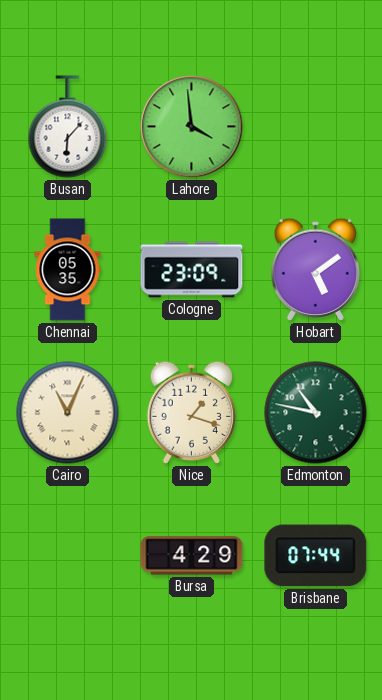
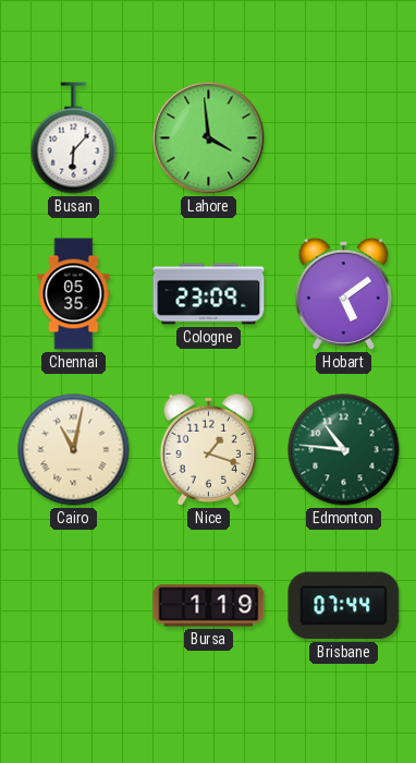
Cairo: 11:04 -> 11:02 (74, 450)
Edmonton: 10:47 -> 10:46 (344, 450)
Bursa: 4:29 -> 1:19 (209, 606)
